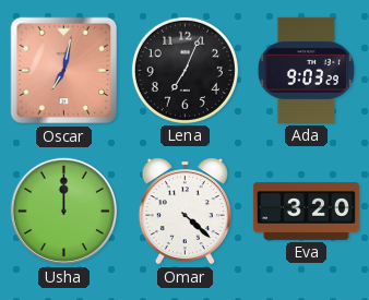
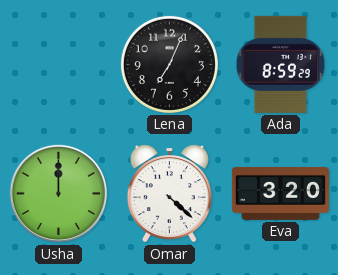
Oscar: 7:02 -> none (64, 71)
Ada: 9:03 -> 8:59 (280, 64)
